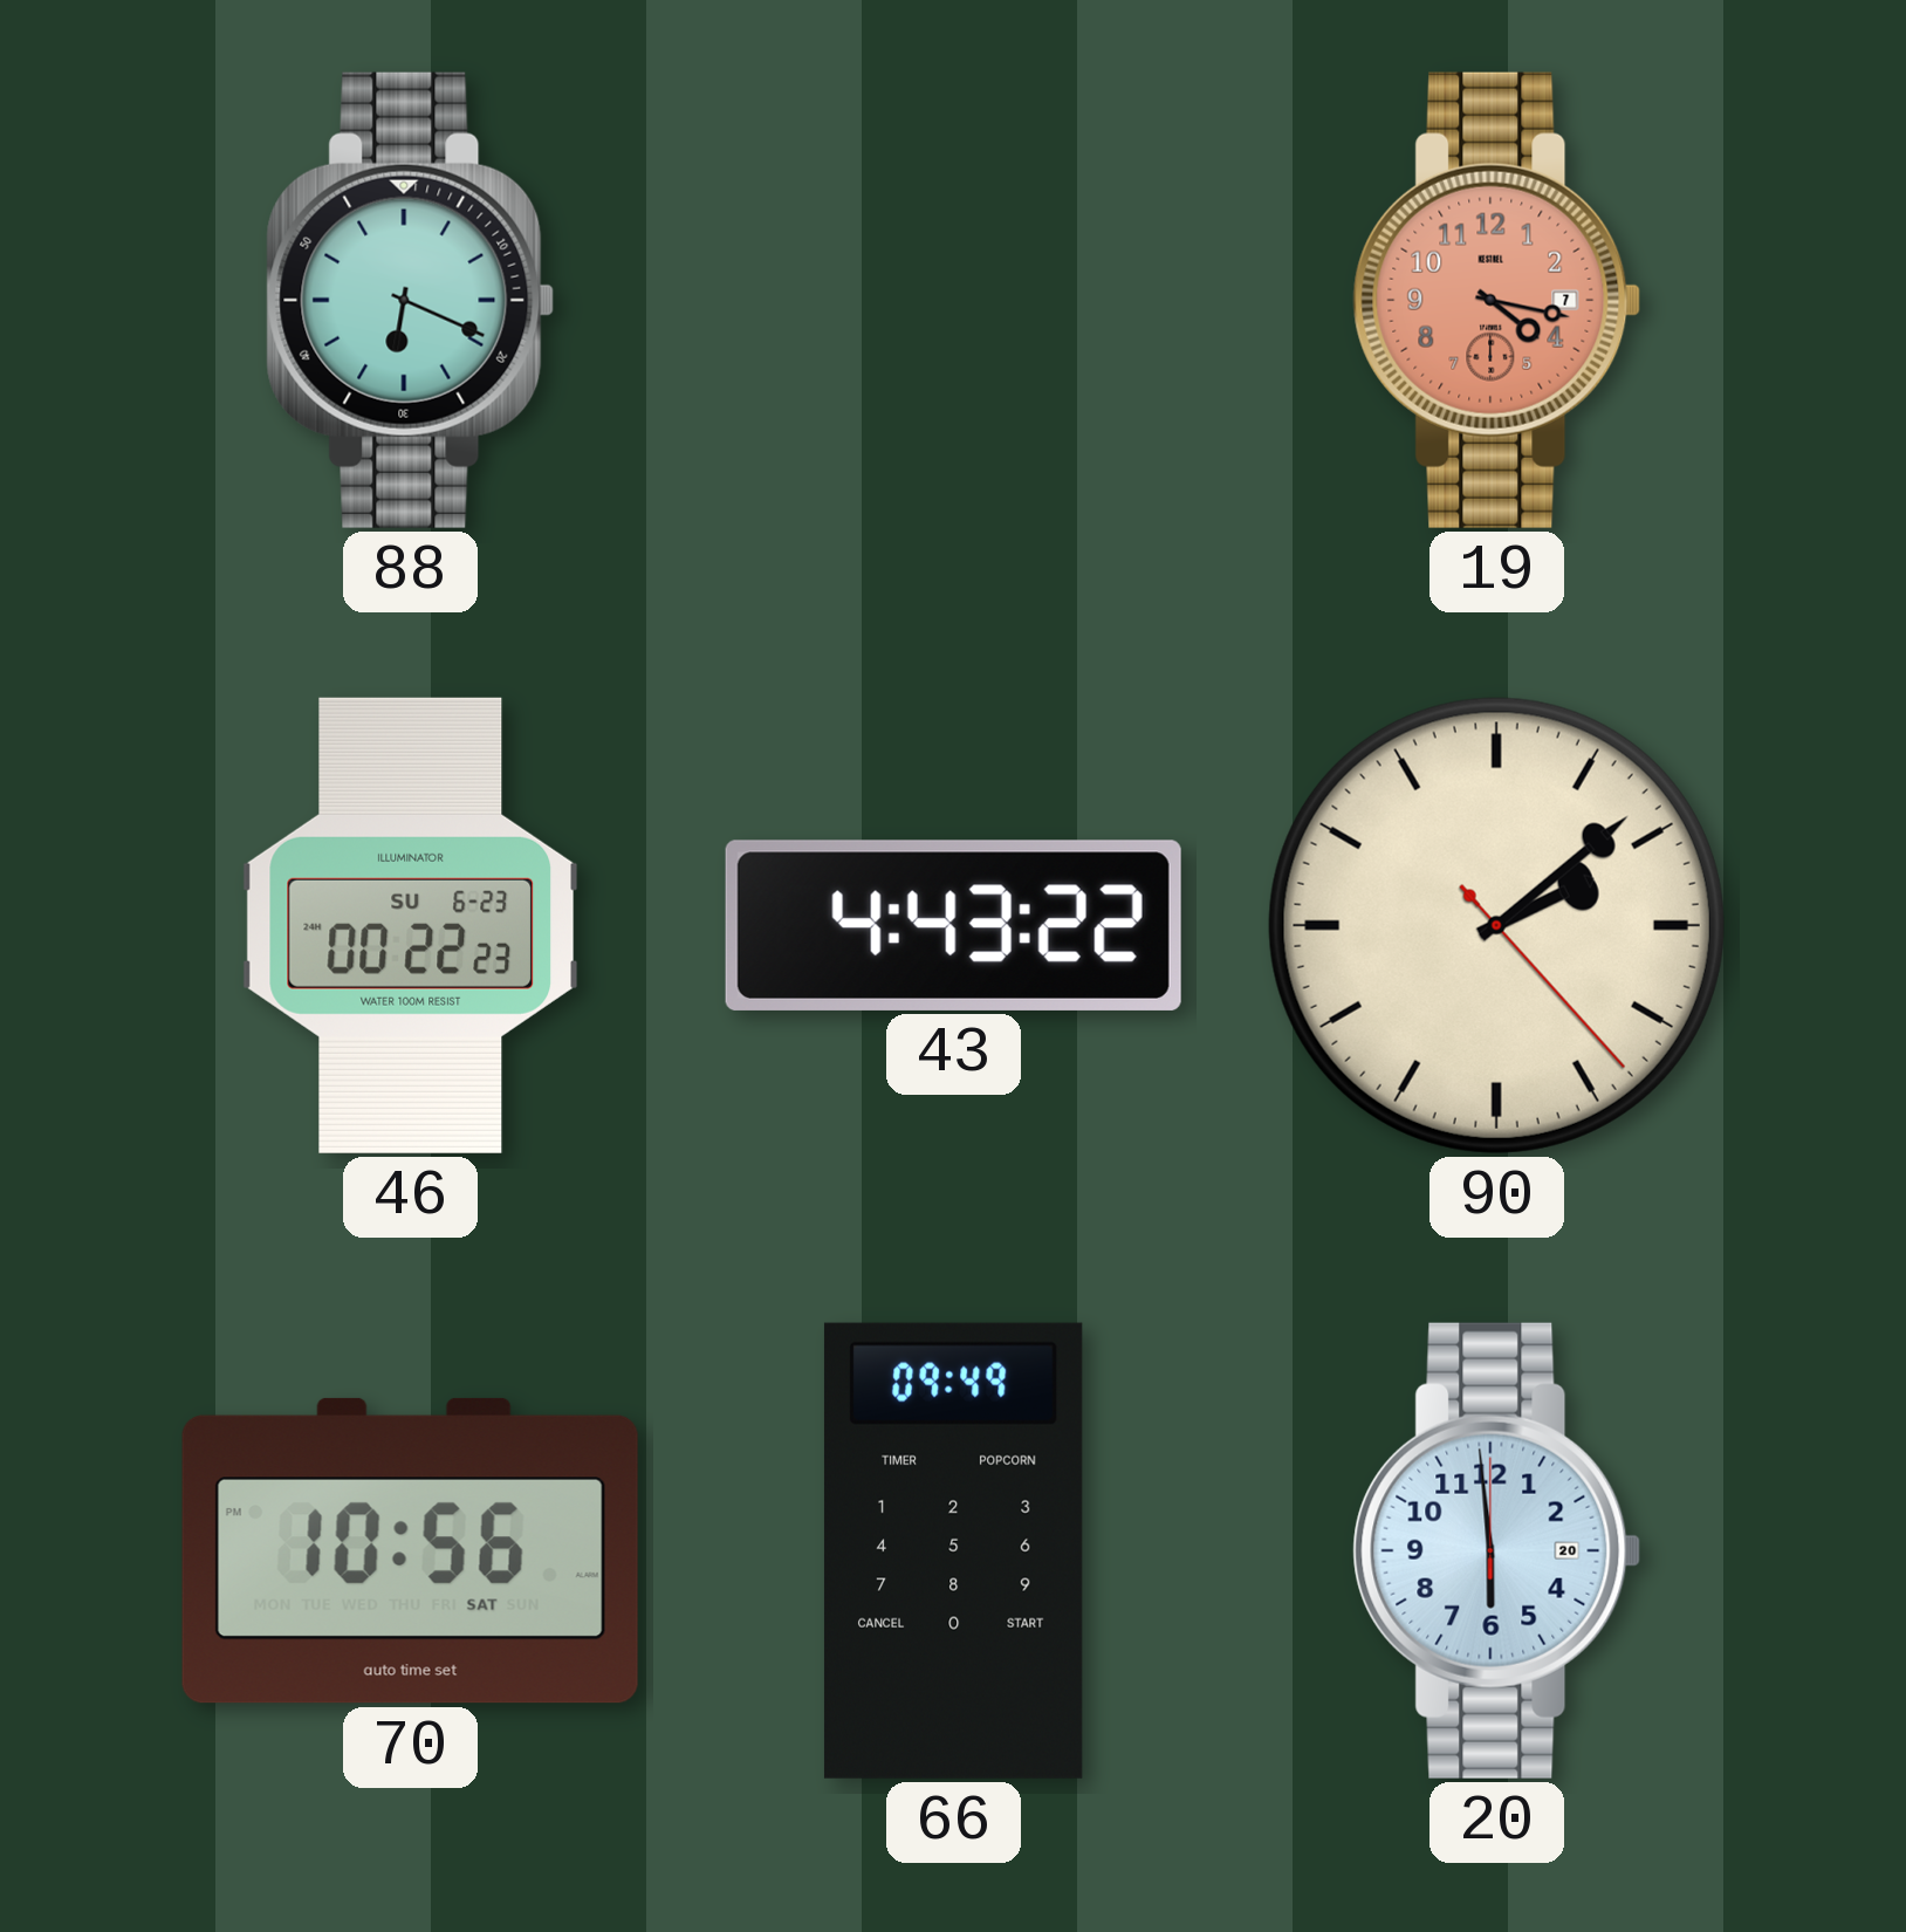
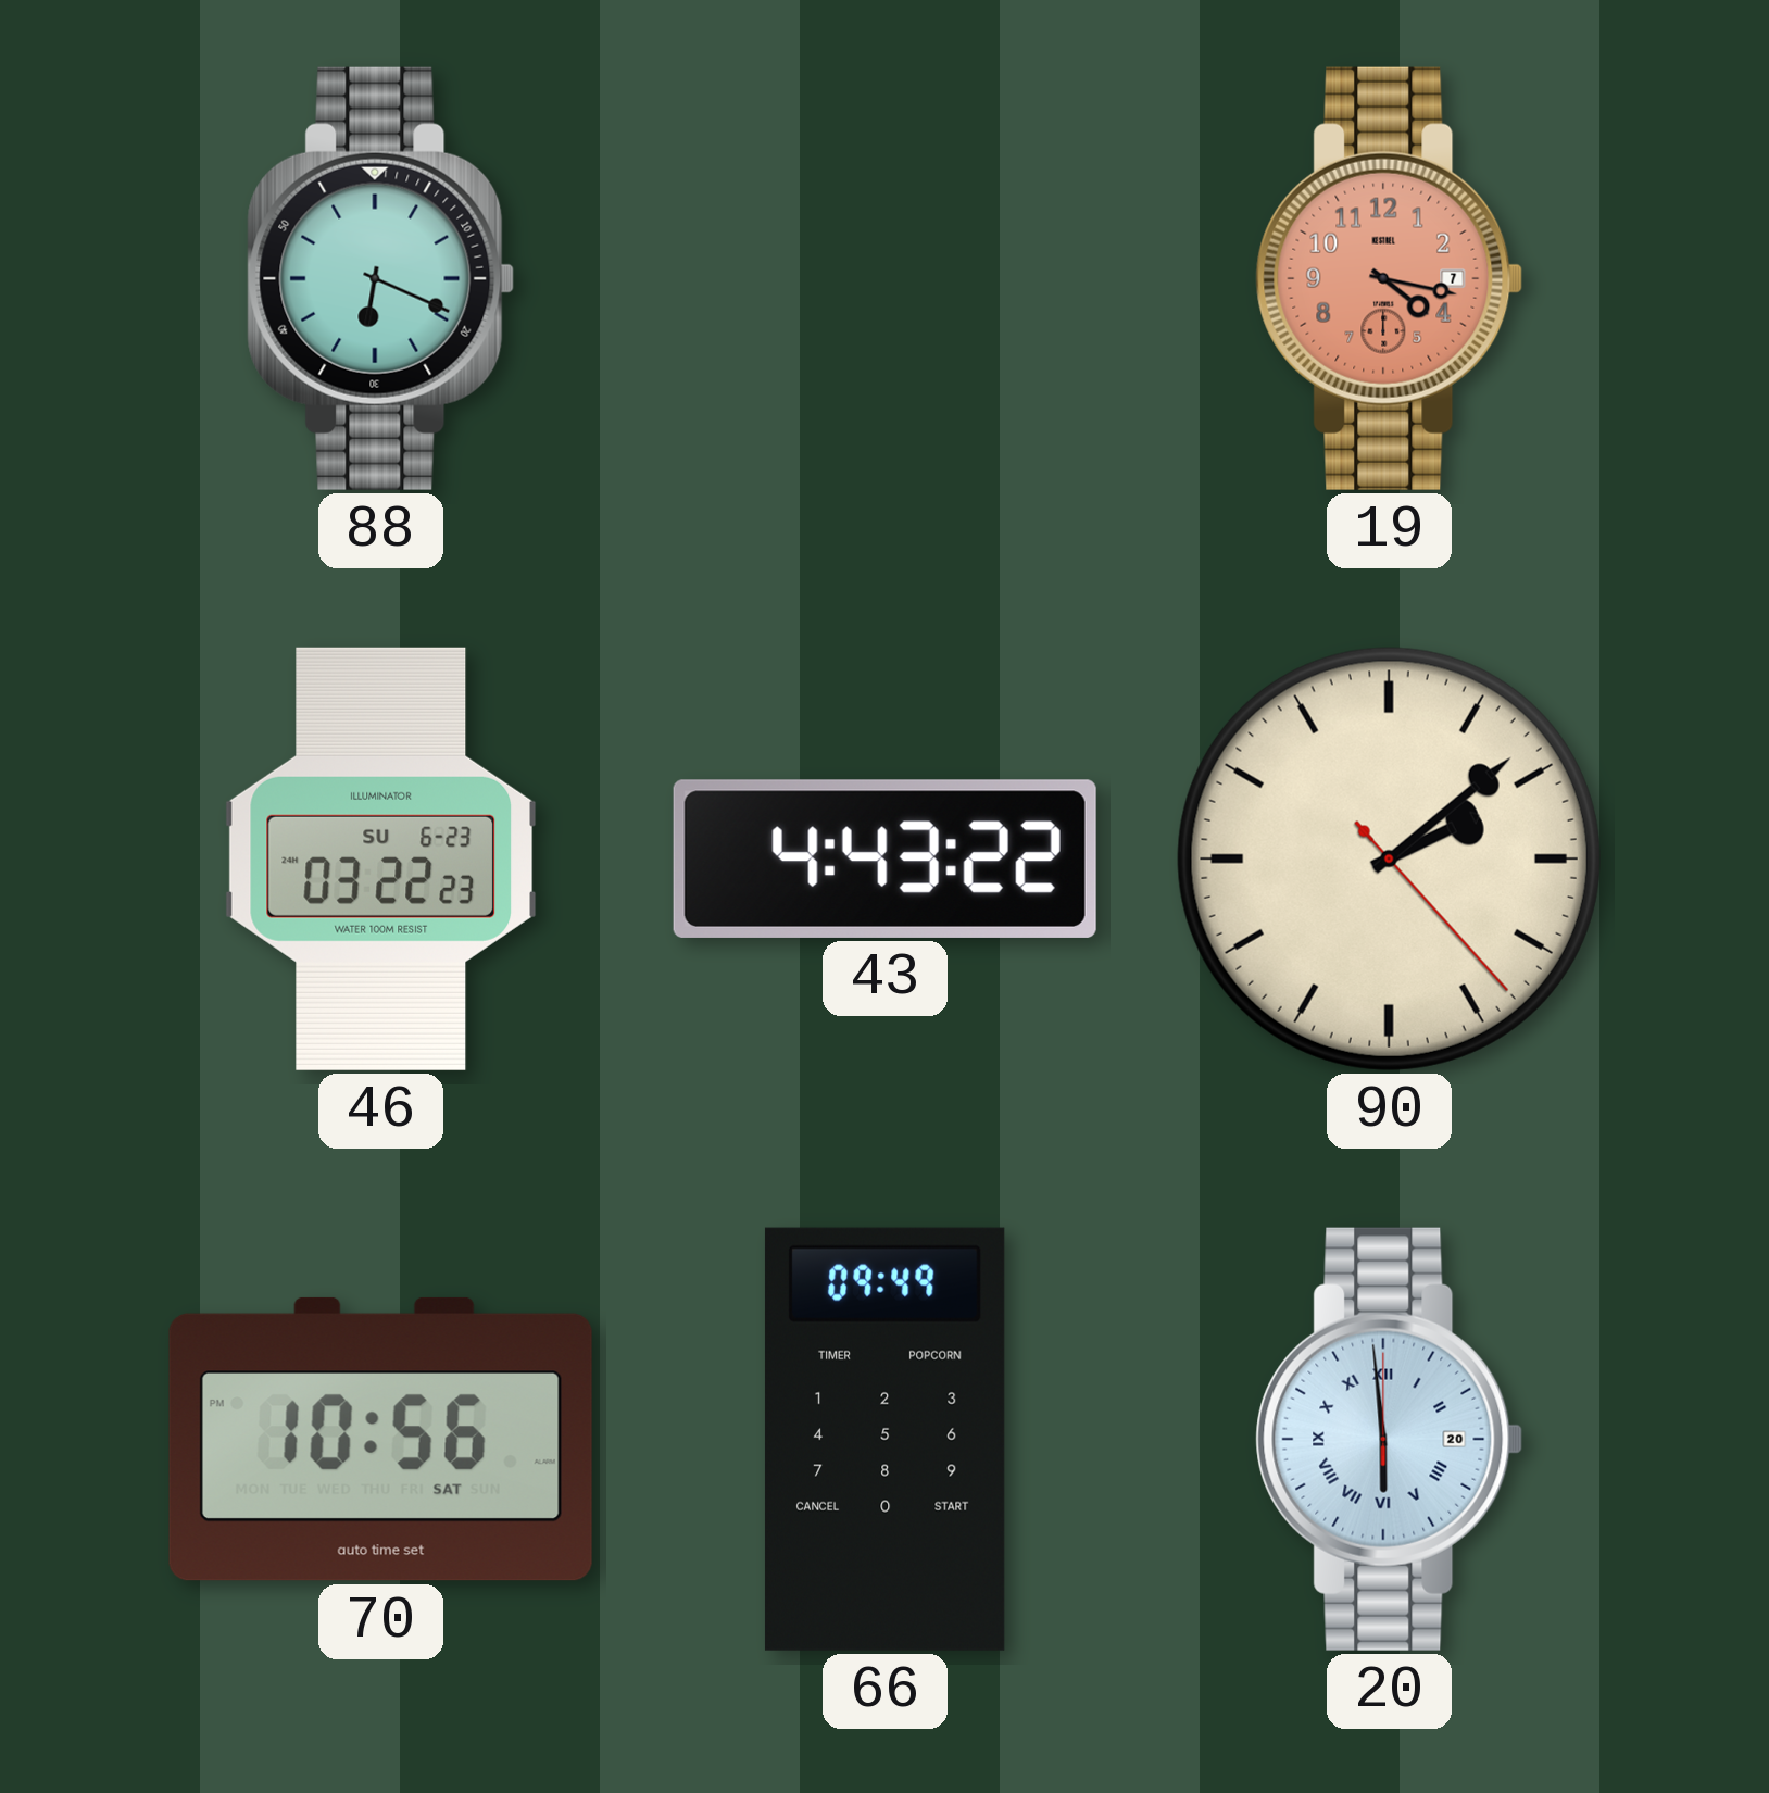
46: 00:22 -> 03:22 (381, 858)
20 numerals: Arabic -> Roman (1390, 1439)
